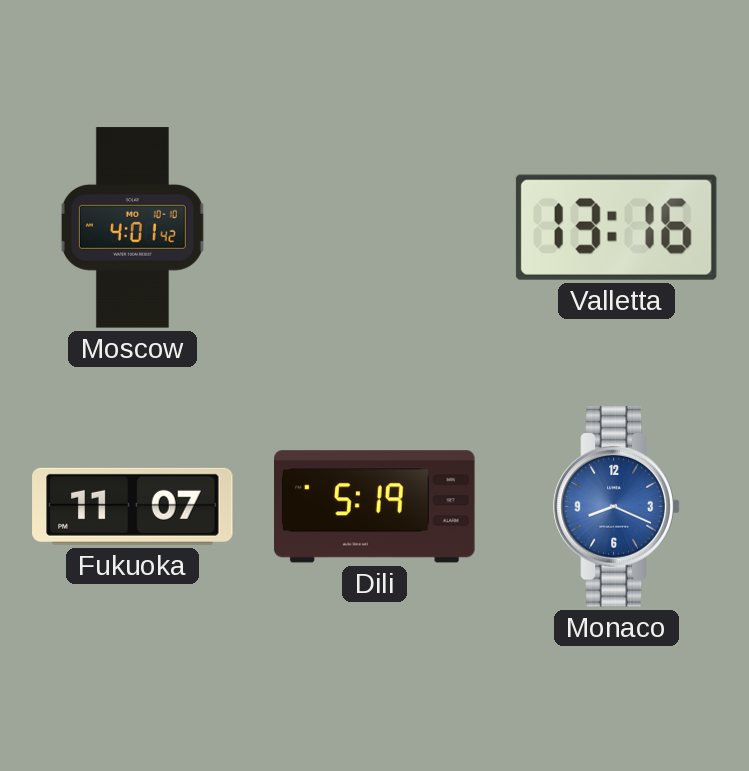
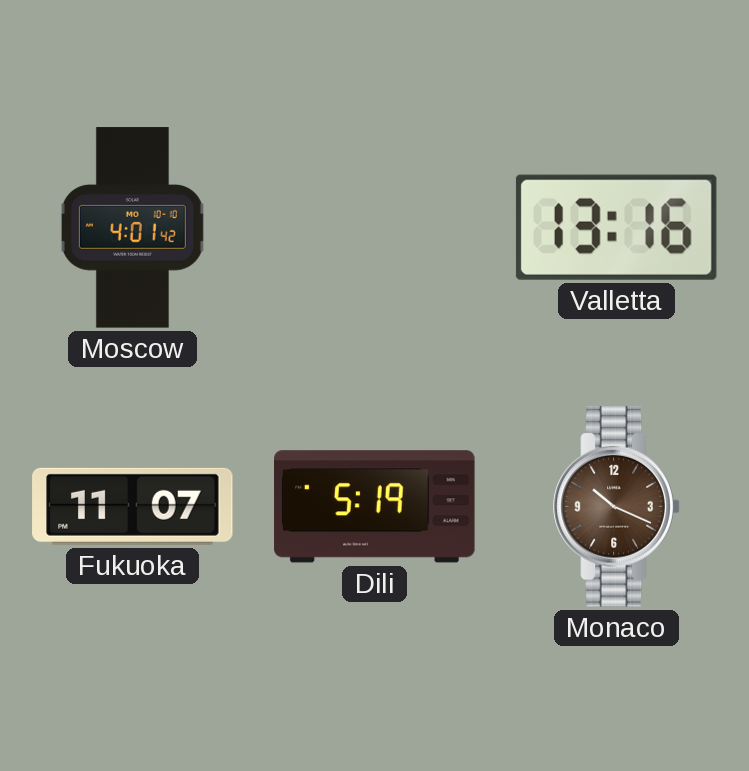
Monaco: 8:19 -> 10:19 (617, 507)
Monaco dial: blue -> brown (617, 507)
